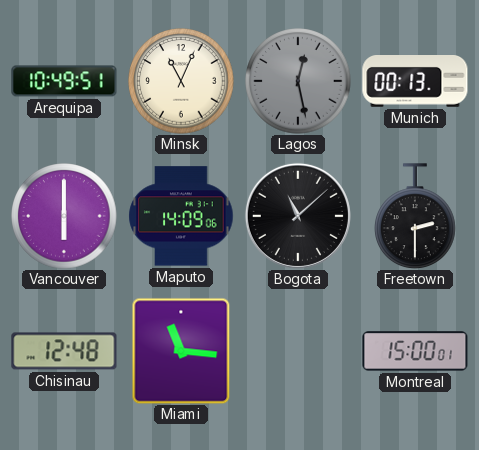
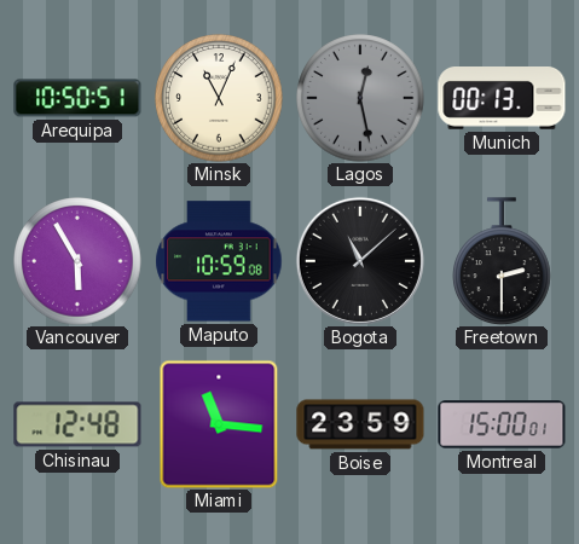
Arequipa: 10:49 -> 10:50 (77, 98)
Vancouver: 6:00 -> 5:55 (77, 261)
Maputo: 14:09 -> 10:59 (219, 261)
Boise: none -> 23:59 (360, 424)
